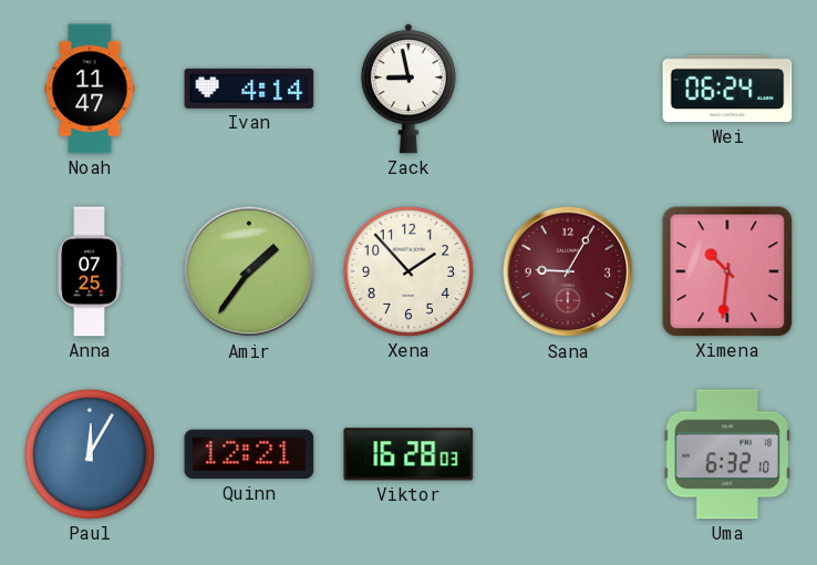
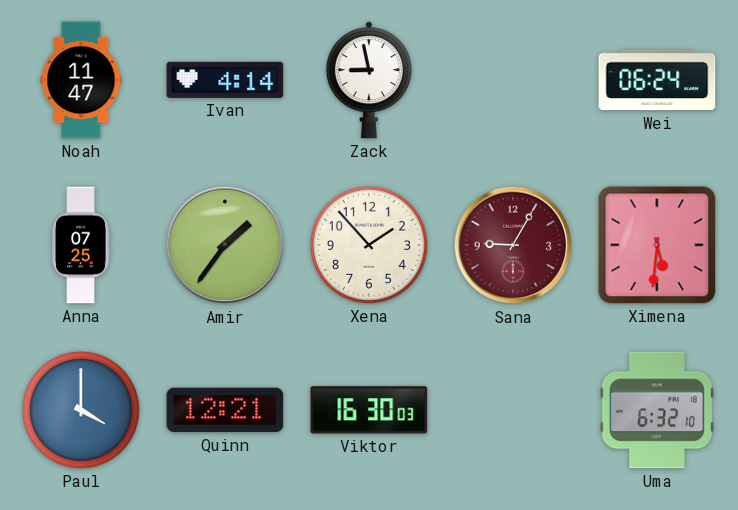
Ximena: 10:31 -> 5:31 (657, 245)
Paul: 12:05 -> 4:00 (81, 410)
Viktor: 16:28 -> 16:30 (369, 410)
